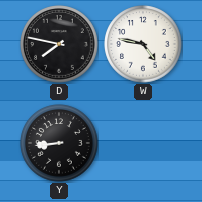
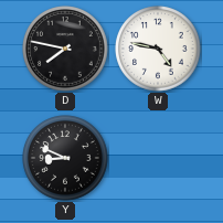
Y: 8:44 -> 8:49 (65, 158)
